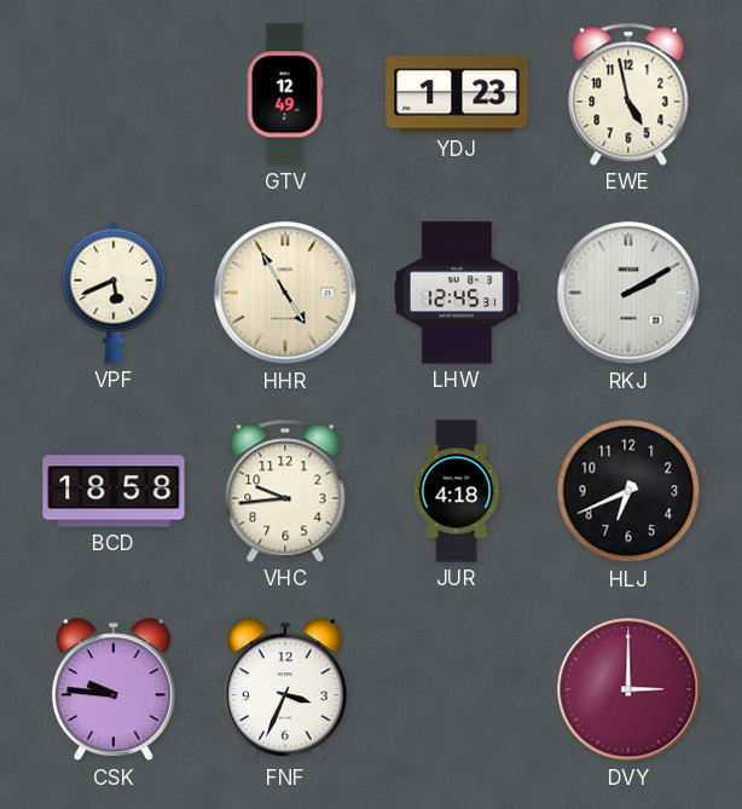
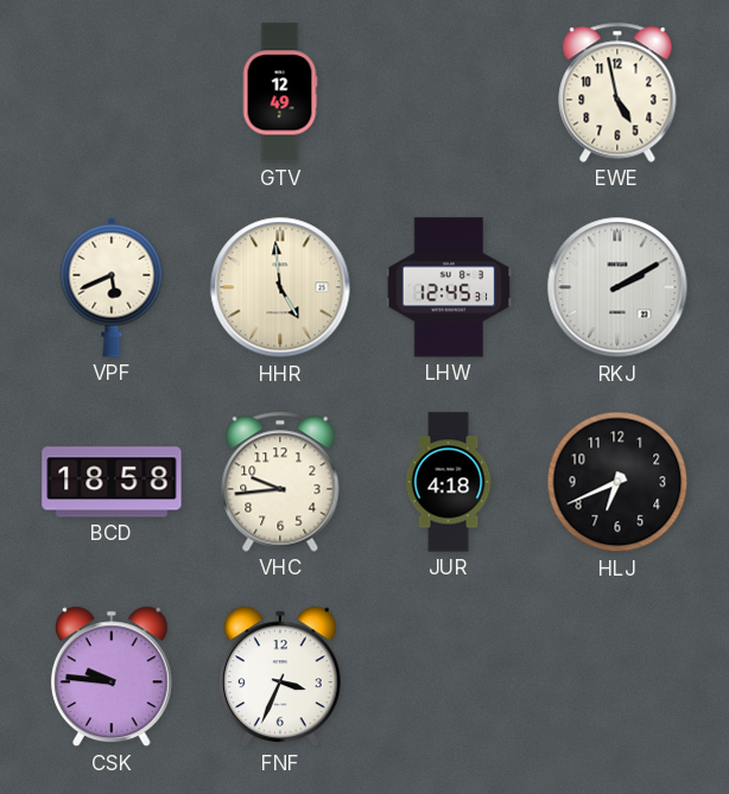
YDJ: 1:23 -> none (457, 94)
HHR: 4:55 -> 4:59 (280, 287)
DVY: 3:00 -> none (628, 689)
